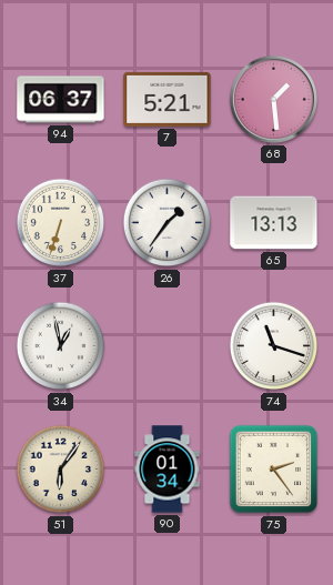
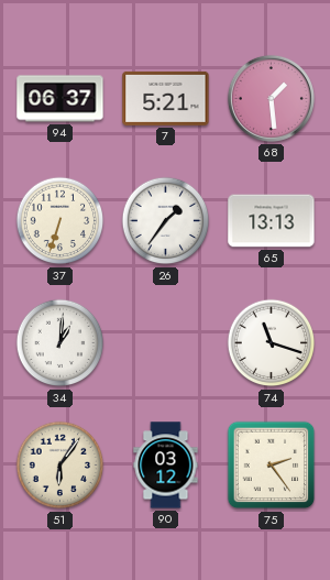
34: 12:58 -> 1:01 (61, 343)
90: 01:34 -> 03:12 (166, 466)
